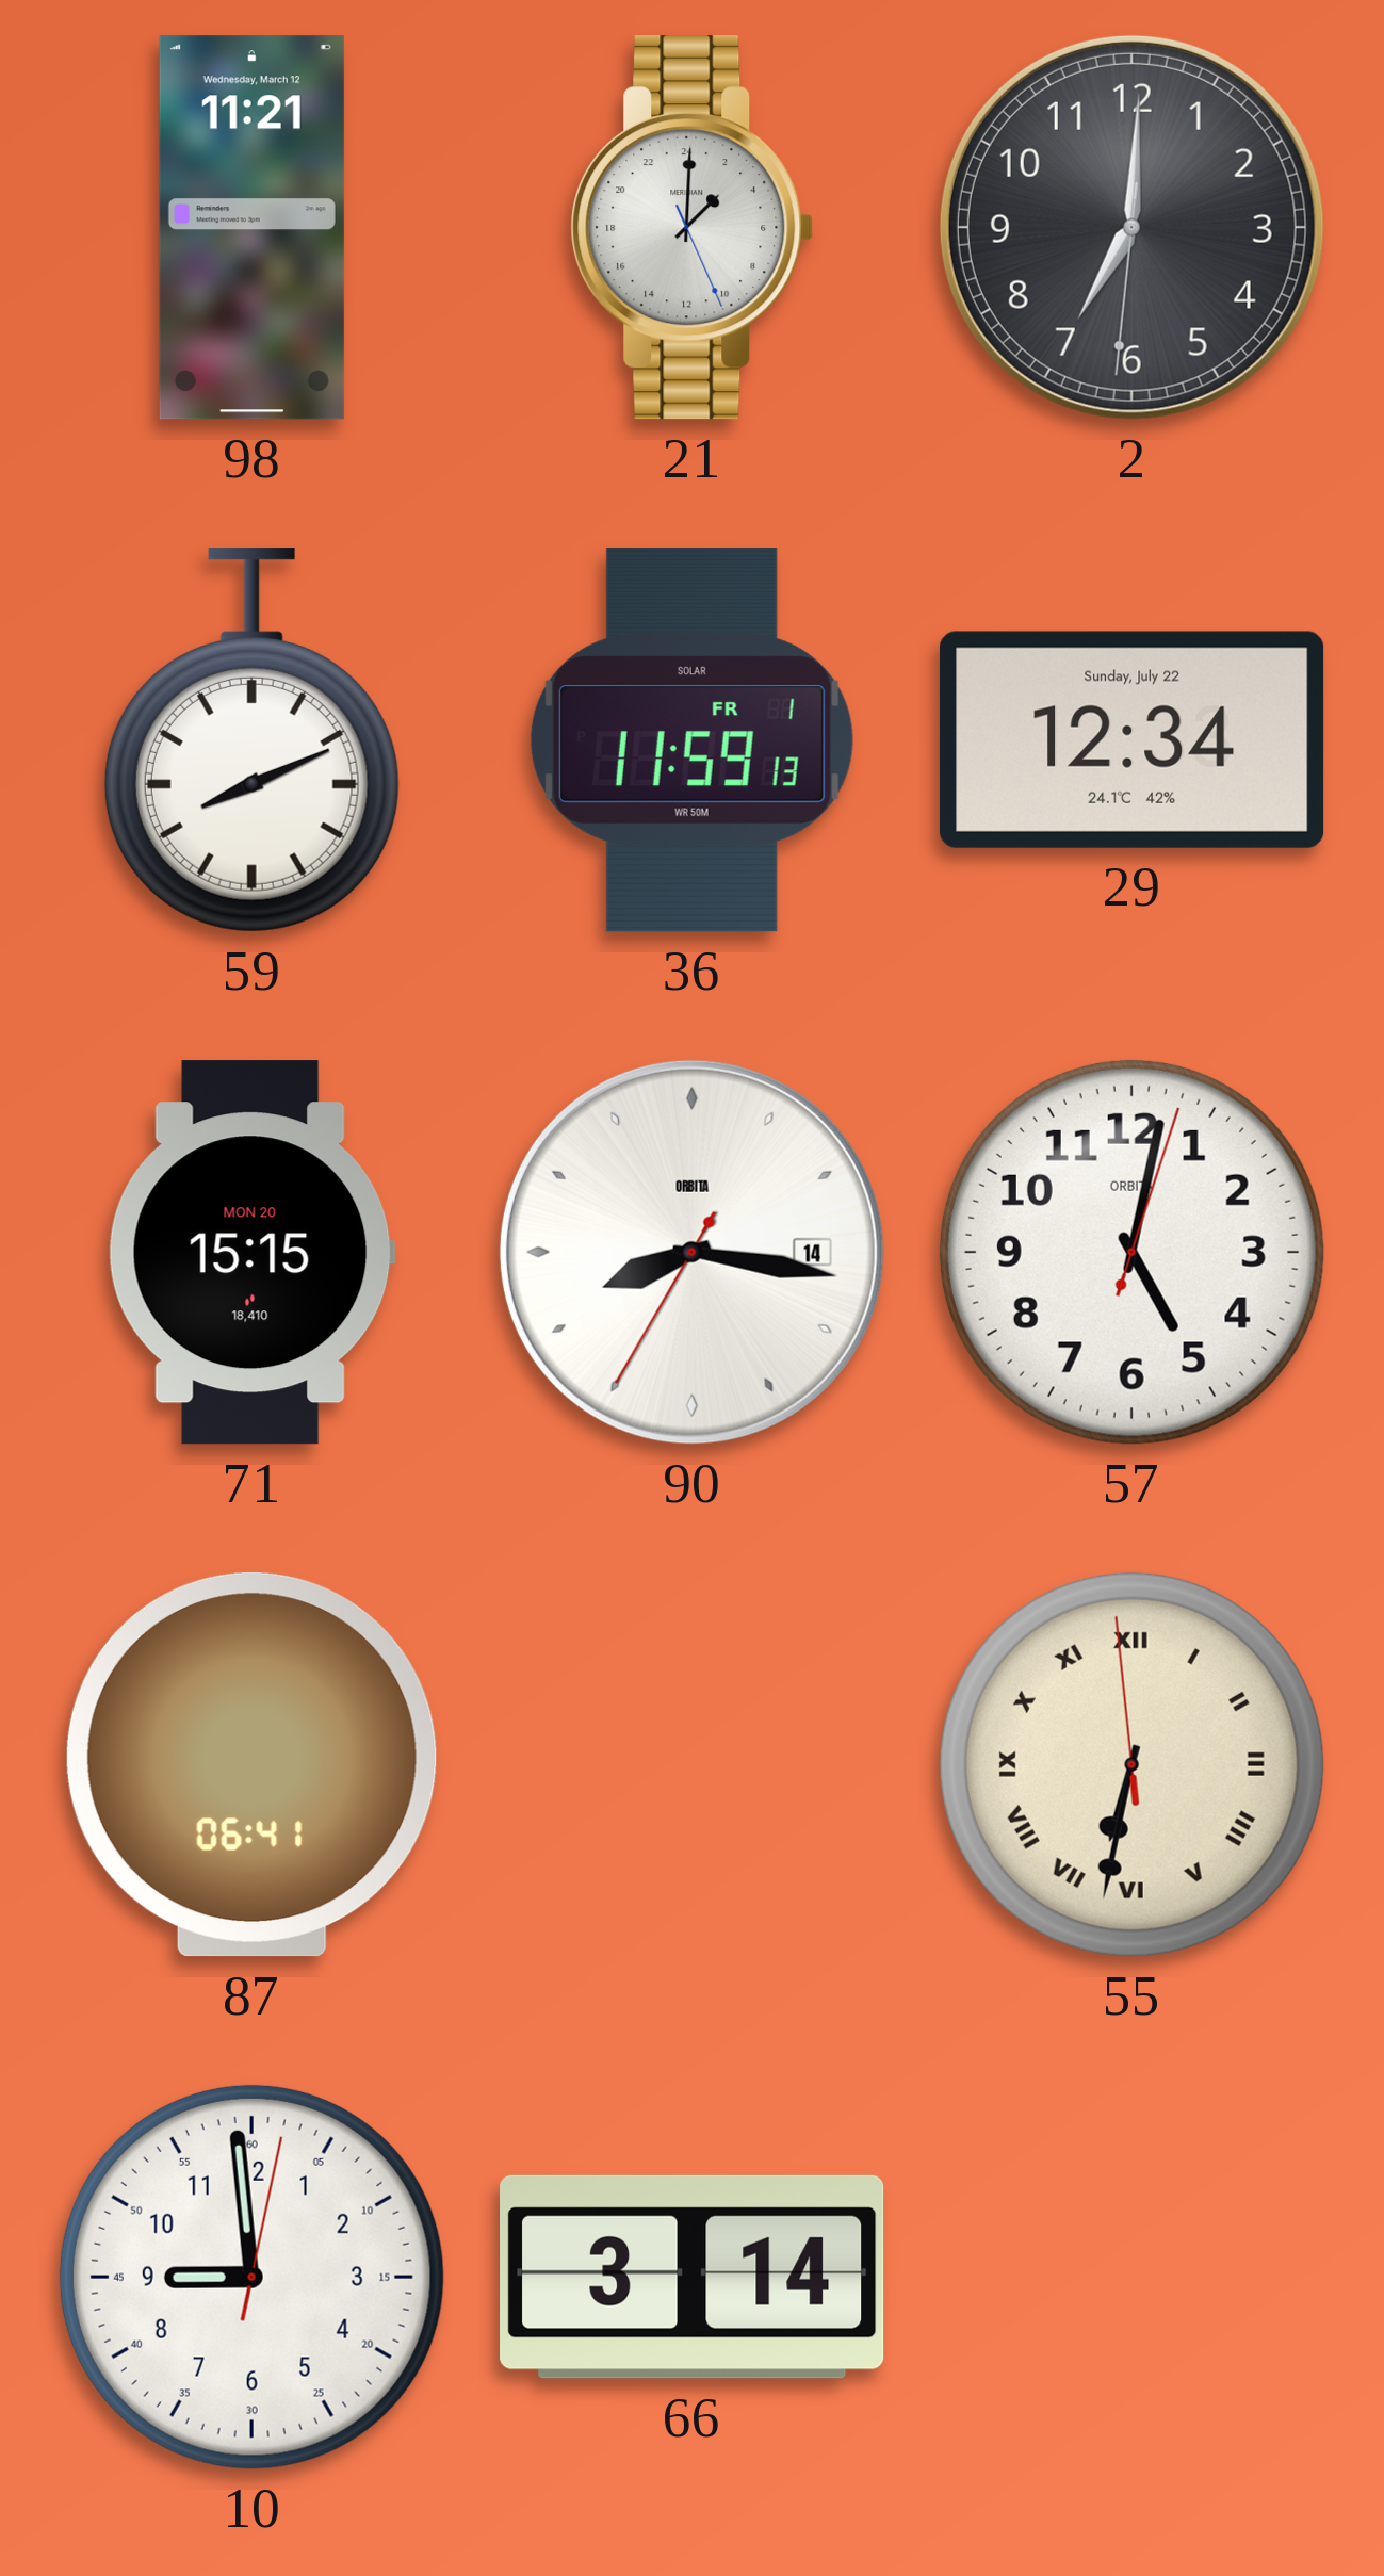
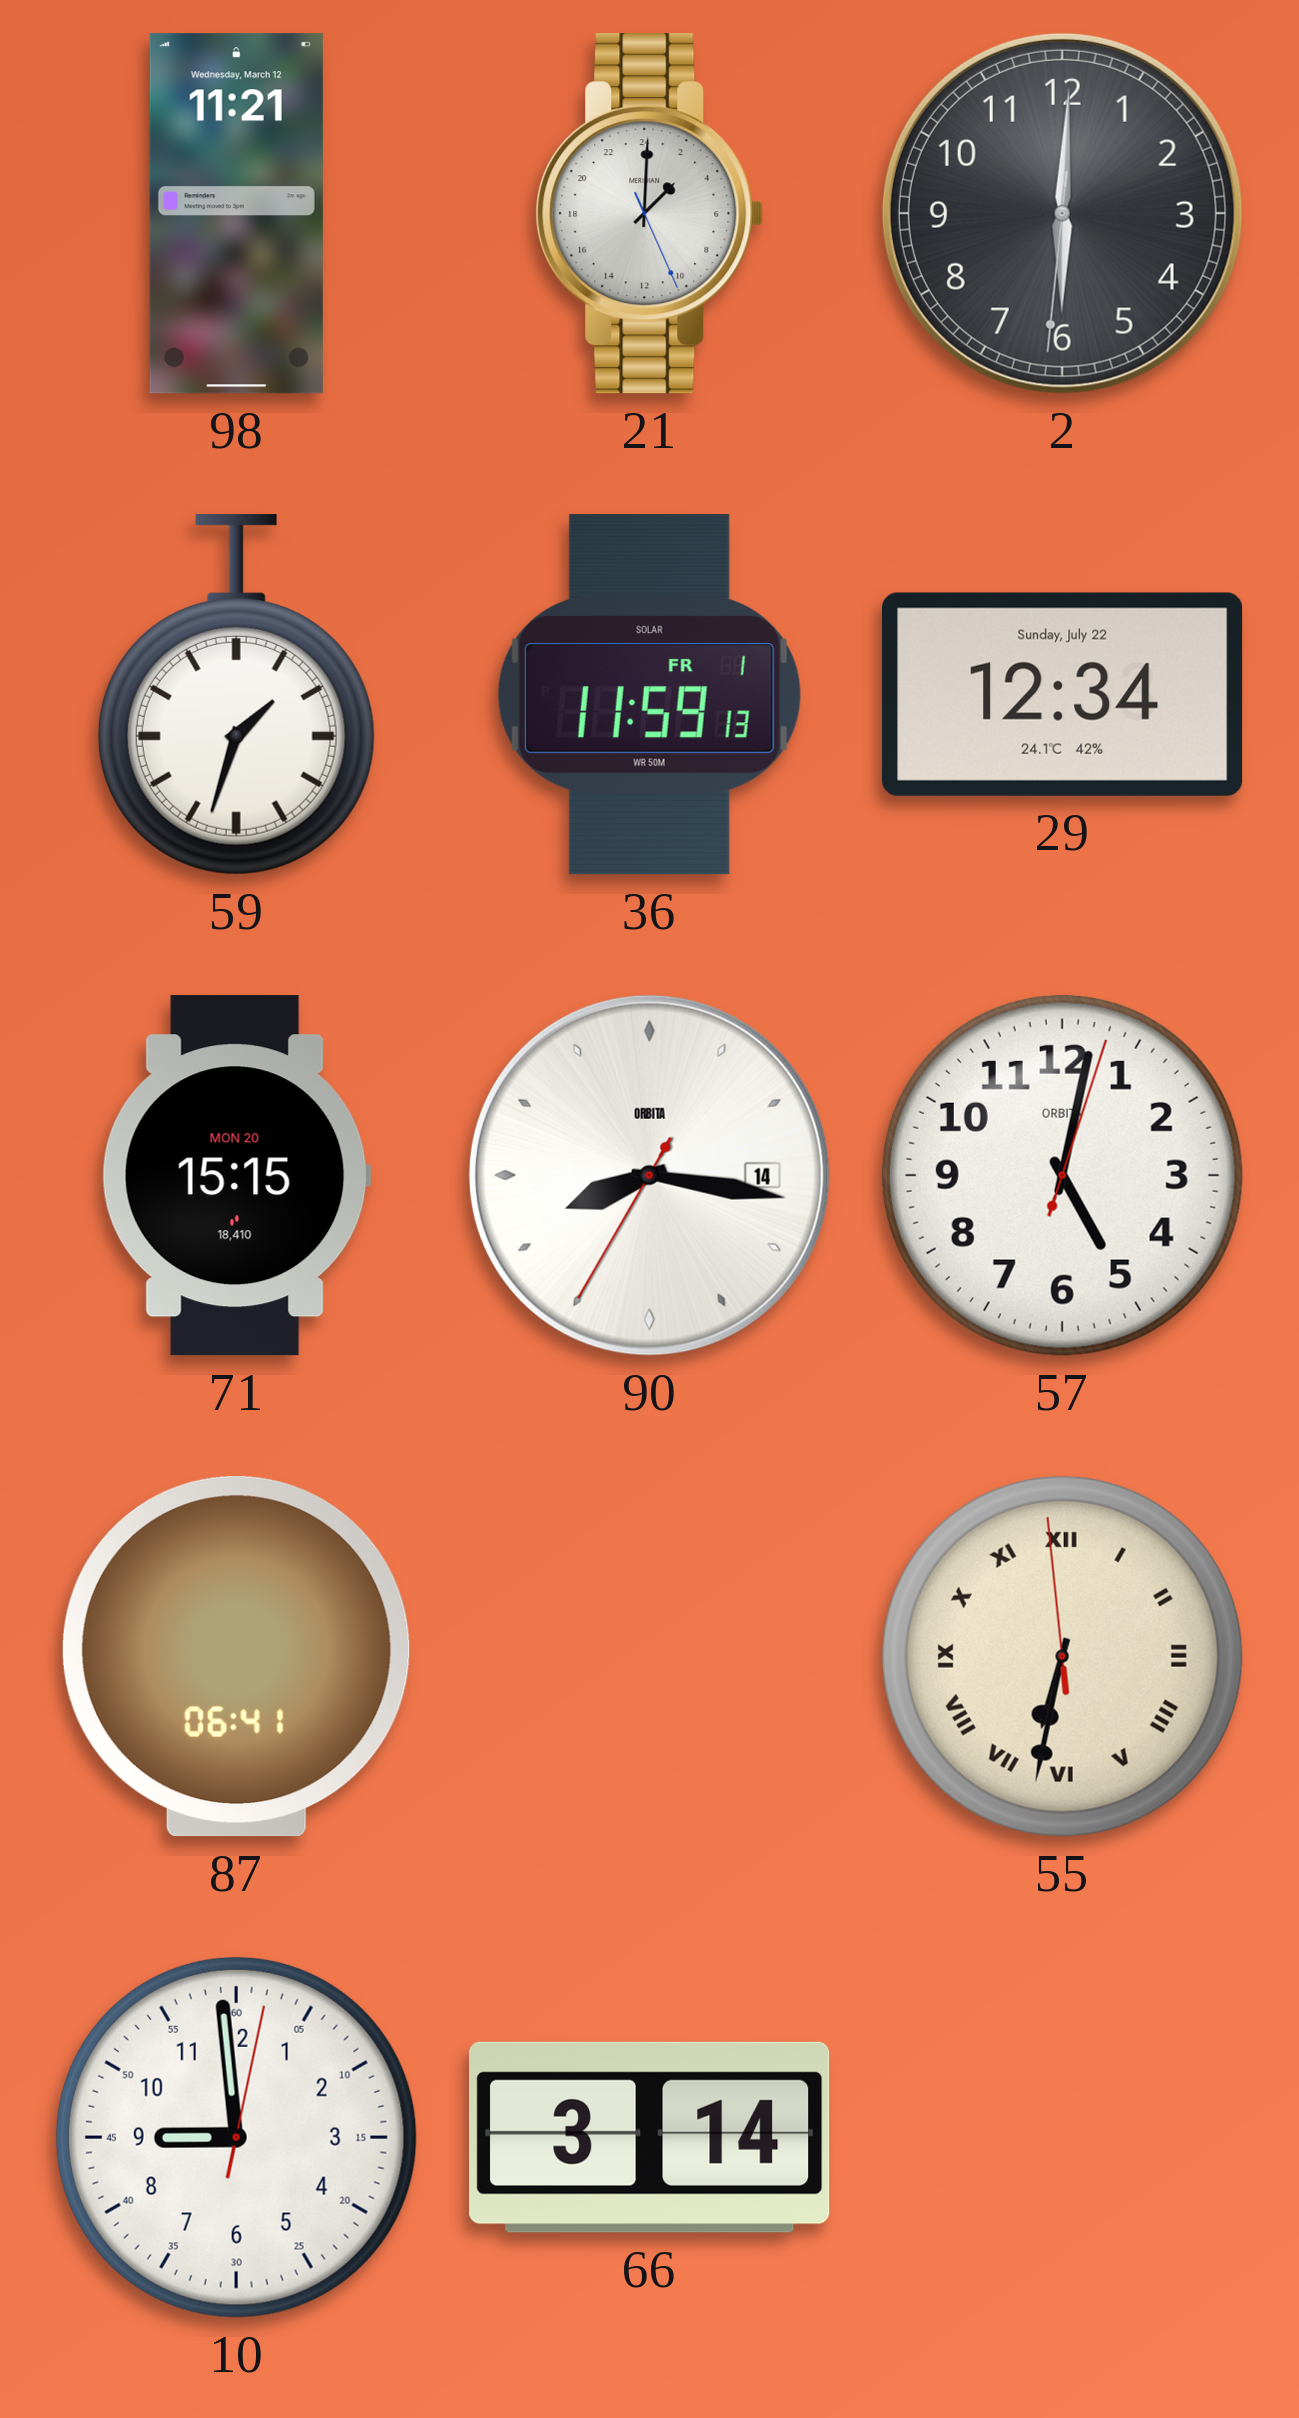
2: 7:00 -> 6:00 (1062, 213)
59: 8:11 -> 1:33 (236, 695)
